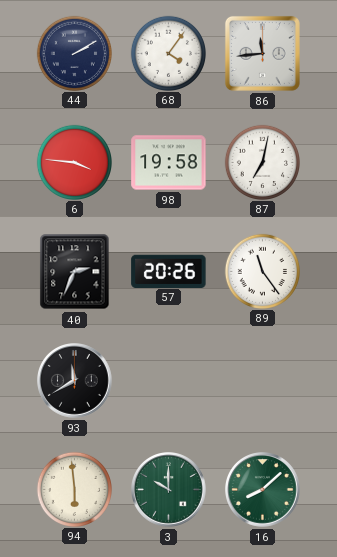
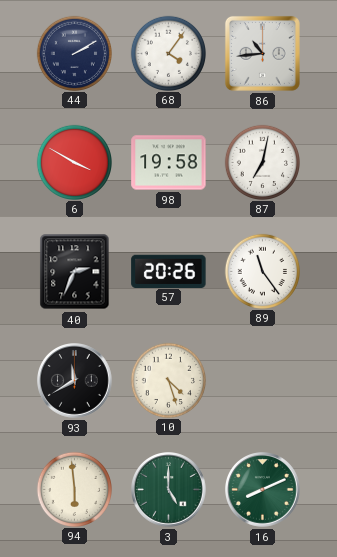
86: 11:44 -> 10:44 (262, 53)
6: 3:46 -> 3:50 (74, 162)
10: none -> 4:27 (168, 380)
3: 10:00 -> 5:00 (169, 490)
16: 8:08 -> 8:11 (263, 490)
